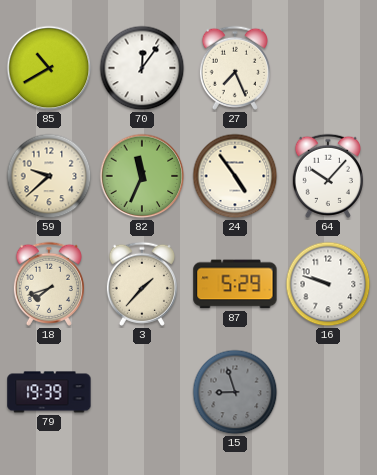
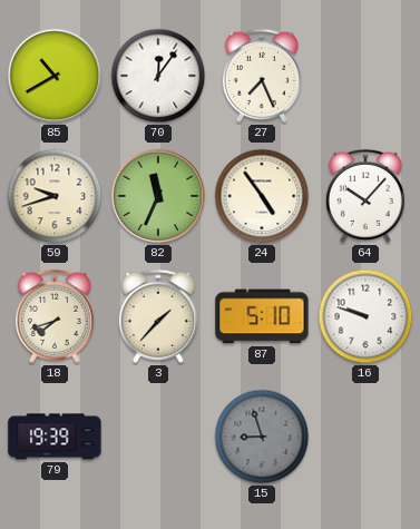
59: 9:38 -> 9:42 (55, 196)
87: 5:29 -> 5:10 (262, 316)
